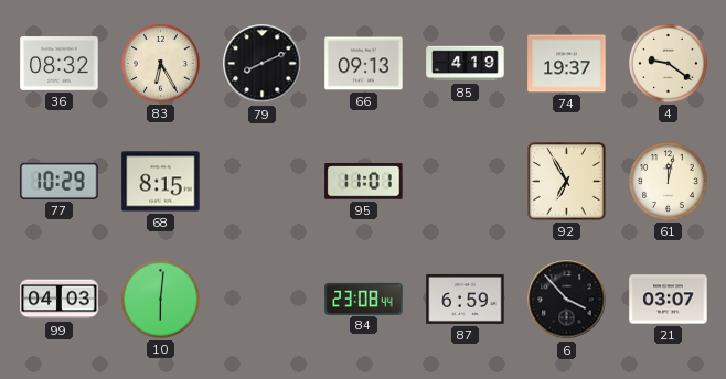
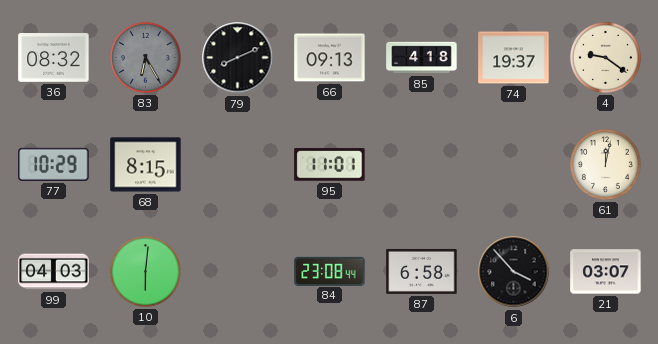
83 dial: cream -> grey (145, 57)
85: 4:19 -> 4:18 (422, 58)
92: 6:55 -> none (567, 182)
87: 6:59 -> 6:58 (422, 271)
